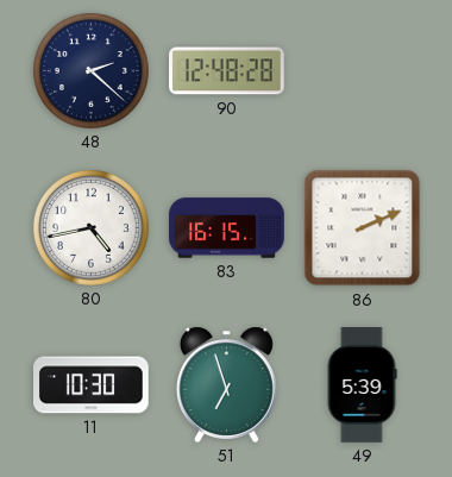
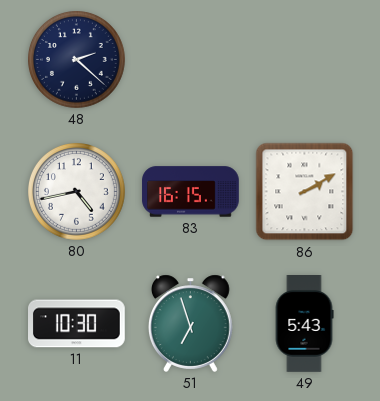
90: 12:48 -> none (227, 71)
86: 2:11 -> 2:10 (305, 192)
49: 5:39 -> 5:43 (304, 324)
